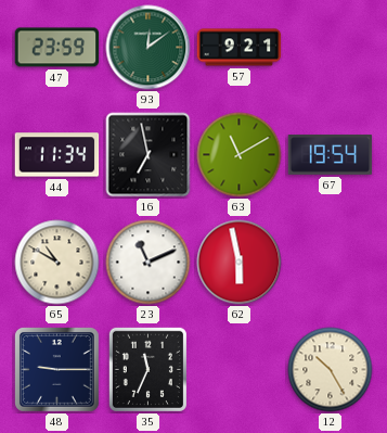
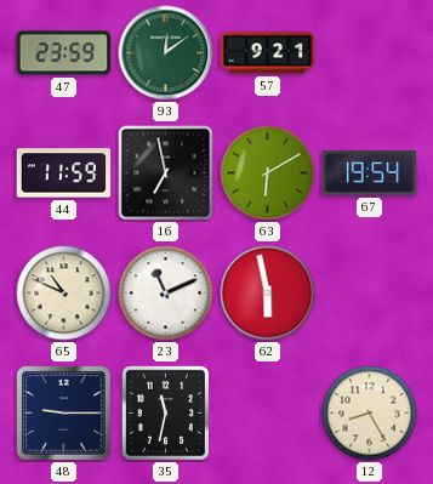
44: 11:34 -> 11:59 (64, 173)
63: 11:10 -> 6:10 (268, 173)
65: 10:50 -> 10:49 (64, 294)
35: 11:34 -> 11:32 (165, 412)
12: 10:25 -> 8:25 (370, 414)
